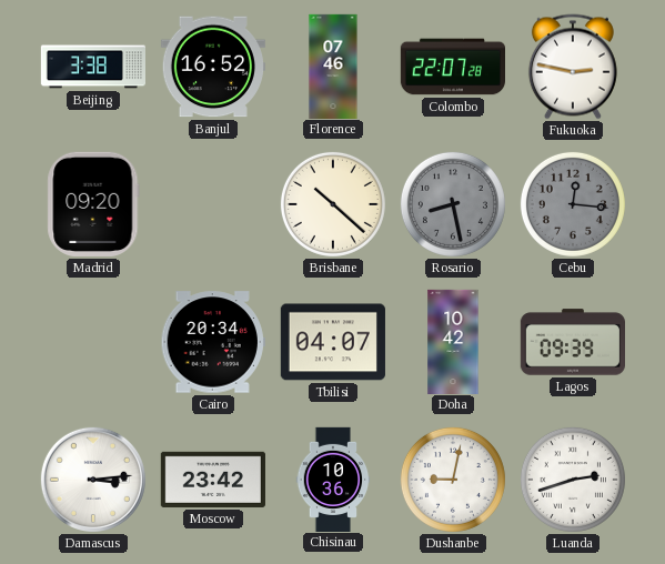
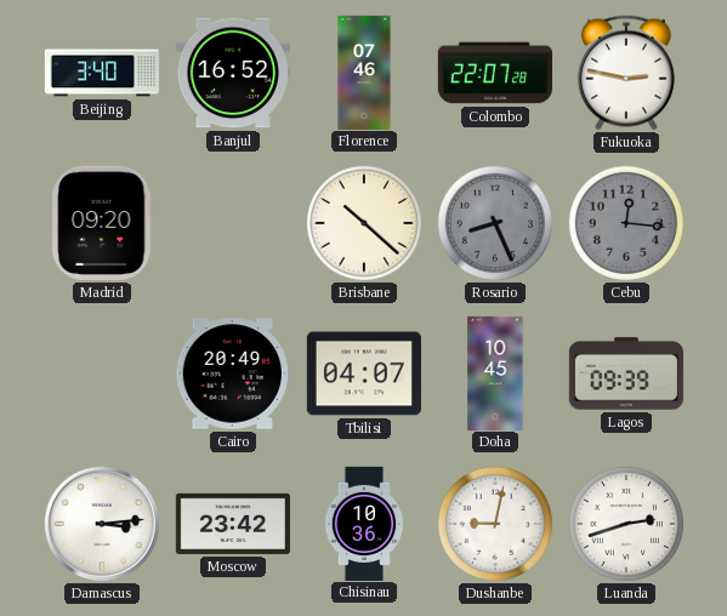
Beijing: 3:38 -> 3:40 (101, 73)
Rosario: 8:28 -> 8:26 (495, 223)
Cairo: 20:34 -> 20:49 (233, 373)
Doha: 10:42 -> 10:45 (495, 372)
